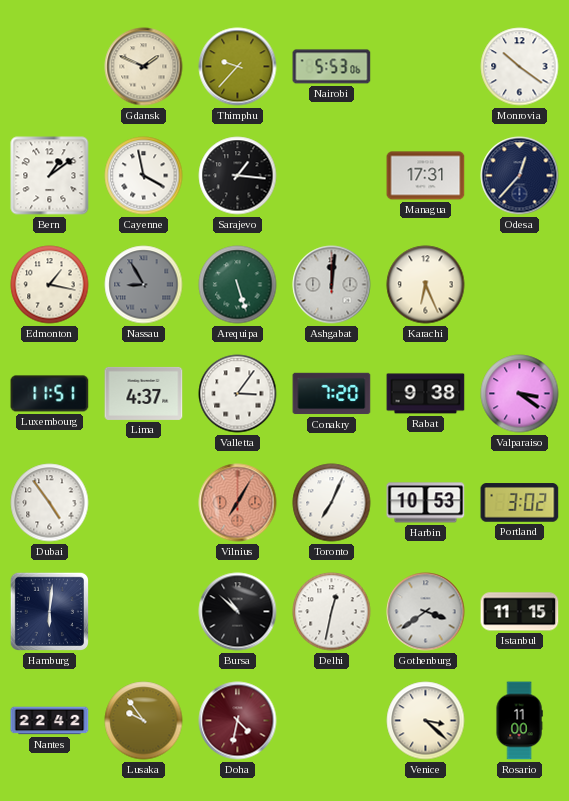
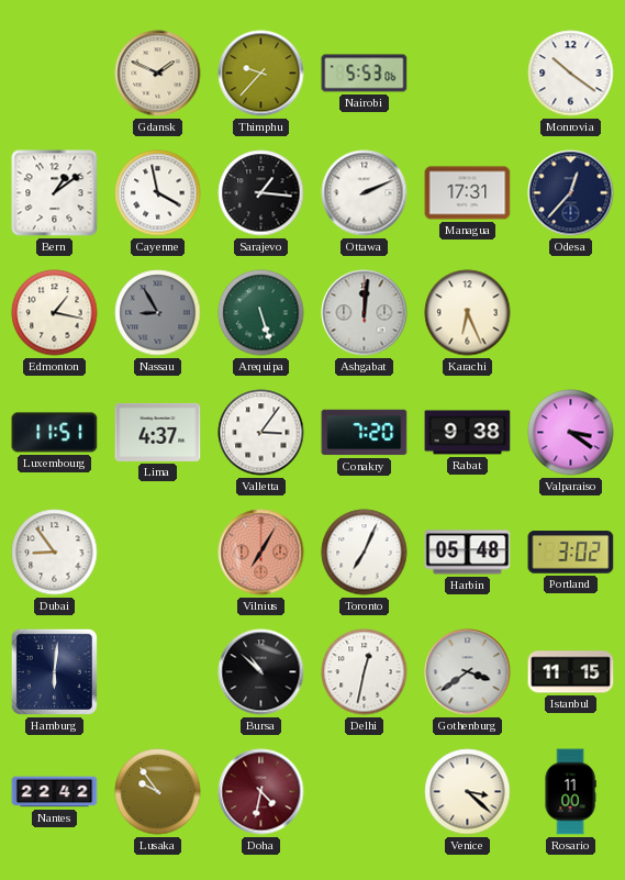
Ottawa: none -> 2:11 (365, 193)
Dubai: 4:54 -> 8:54 (55, 553)
Harbin: 10:53 -> 05:48 (468, 553)
